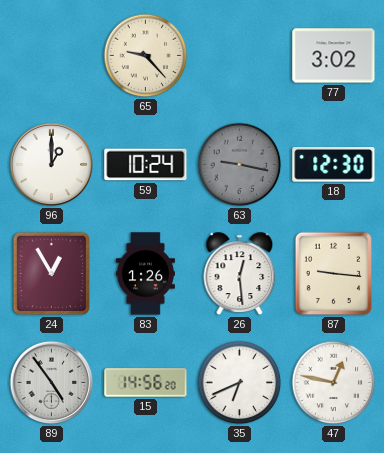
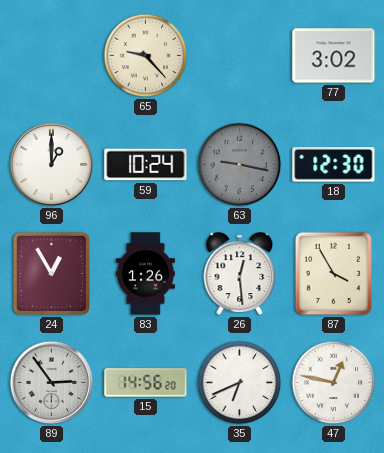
87: 9:16 -> 3:55 (334, 274)
89: 4:54 -> 2:54 (52, 383)
